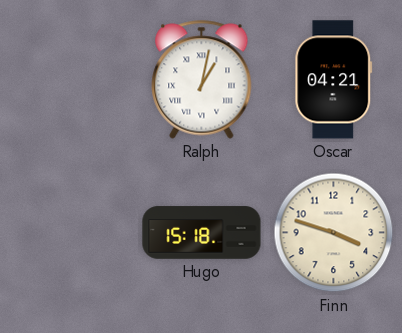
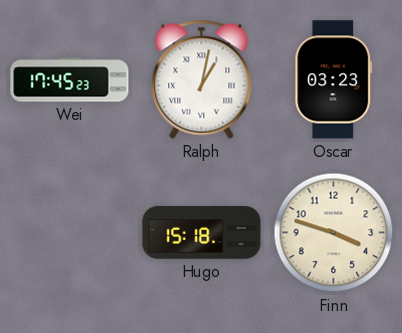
Wei: none -> 17:45 (70, 80)
Oscar: 04:21 -> 03:23 (334, 80)
